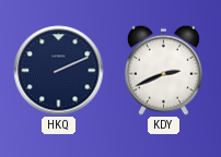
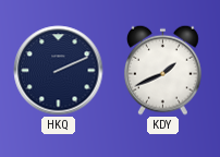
KDY: 2:41 -> 1:41 (163, 70)
